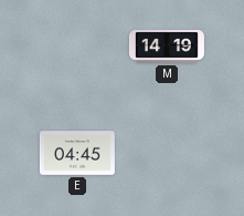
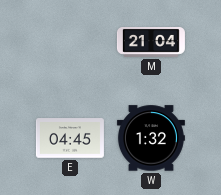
M: 14:19 -> 21:04 (151, 43)
W: none -> 1:32 (151, 138)
